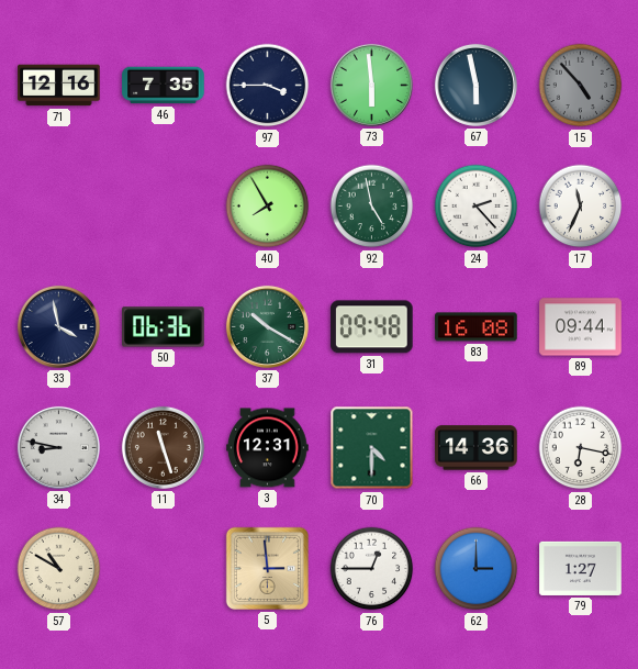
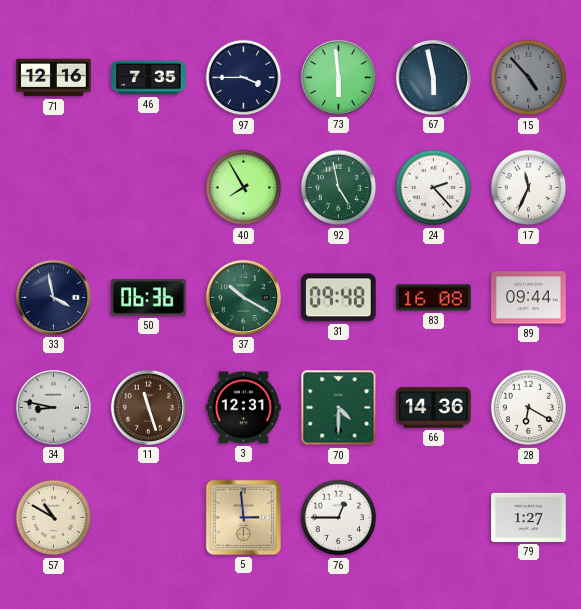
28: 6:17 -> 6:20 (529, 408)
62: 3:00 -> none (477, 569)
